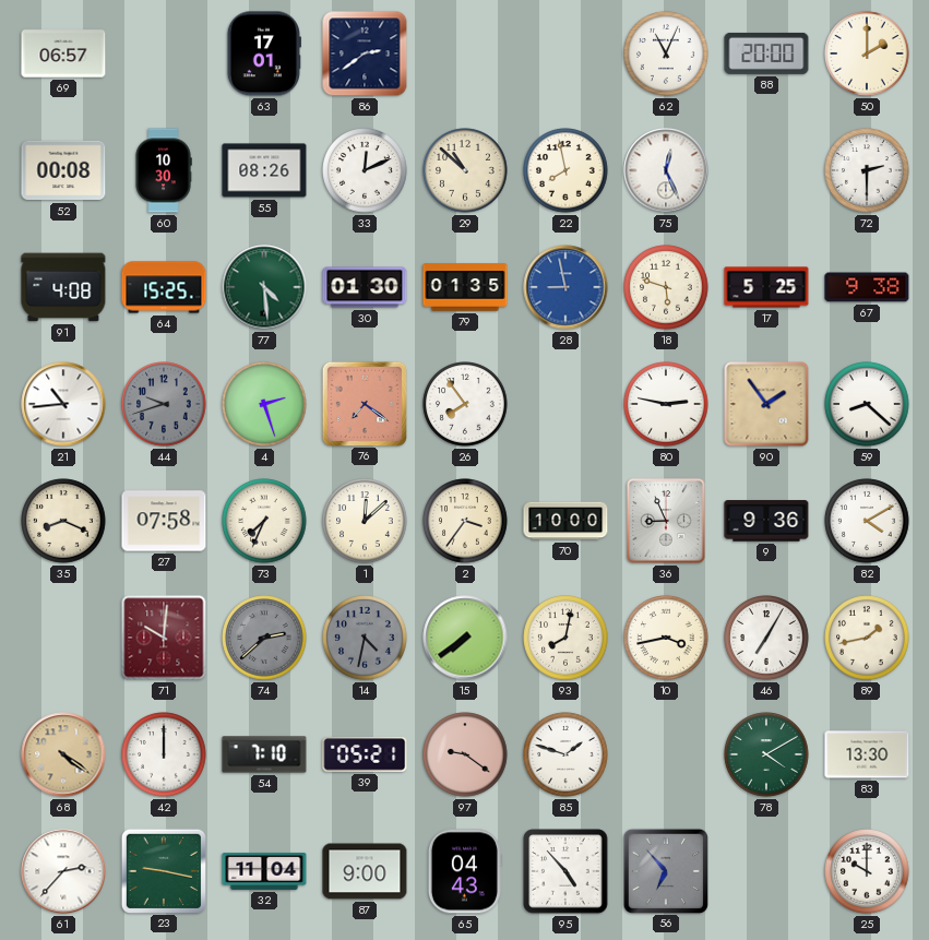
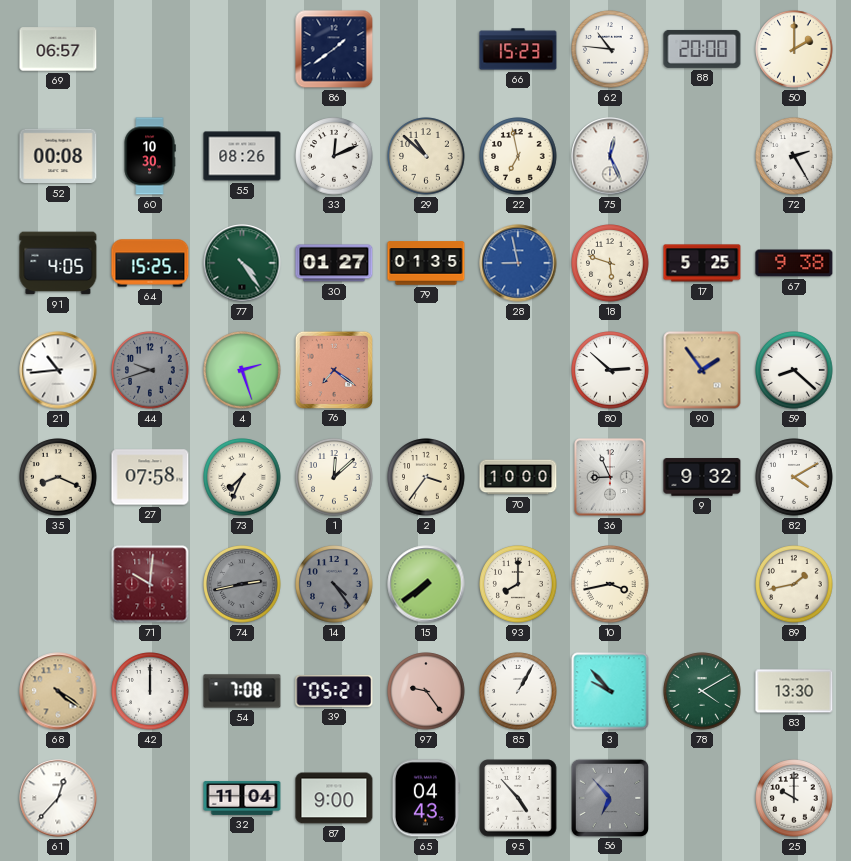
63: 17:01 -> none (264, 53)
86: 2:39 -> 1:39 (334, 49)
66: none -> 15:23 (518, 49)
62: 11:04 -> 10:46 (610, 49)
22: 7:58 -> 6:58 (518, 156)
72: 2:30 -> 2:25 (794, 156)
91: 4:08 -> 4:05 (58, 263)
77: 4:29 -> 4:24 (242, 263)
30: 01:30 -> 01:27 (334, 263)
26: 7:54 -> none (465, 404)
80: 2:47 -> 2:52 (610, 370)
9: 9:36 -> 9:32 (702, 477)
74: 2:38 -> 2:43 (242, 584)
14: 4:32 -> 4:24 (334, 584)
93: 8:02 -> 8:00 (518, 584)
46: 7:05 -> none (766, 638)
54: 7:10 -> 7:08 (242, 691)
97: 9:21 -> 9:24 (426, 691)
85: 1:48 -> 1:05 (518, 691)
3: none -> 9:53 (610, 691)
61: 2:37 -> 12:37 (58, 798)
23: 9:17 -> none (163, 870)
